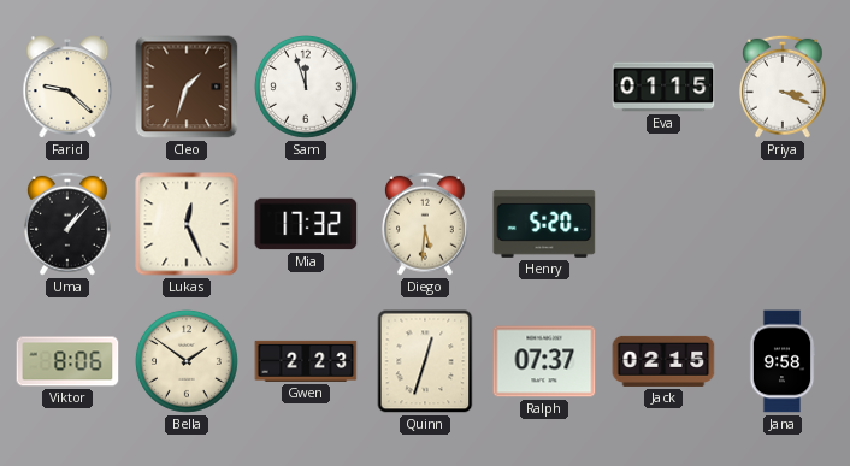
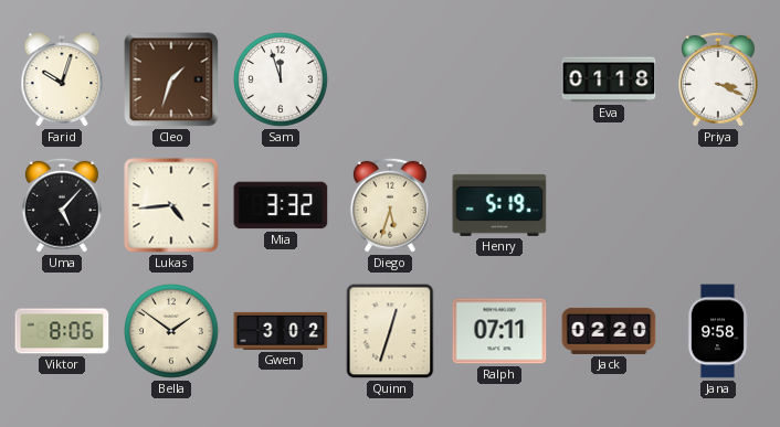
Farid: 9:22 -> 10:03 (62, 79)
Eva: 01:15 -> 01:18 (609, 79)
Uma: 1:07 -> 5:07 (62, 205)
Lukas: 12:26 -> 4:44 (171, 205)
Mia: 17:32 -> 3:32 (281, 205)
Diego: 5:31 -> 5:33 (390, 205)
Henry: 5:20 -> 5:19 (499, 205)
Gwen: 2:23 -> 3:02 (281, 331)
Ralph: 07:37 -> 07:11 (499, 331)
Jack: 02:15 -> 02:20 (609, 331)
